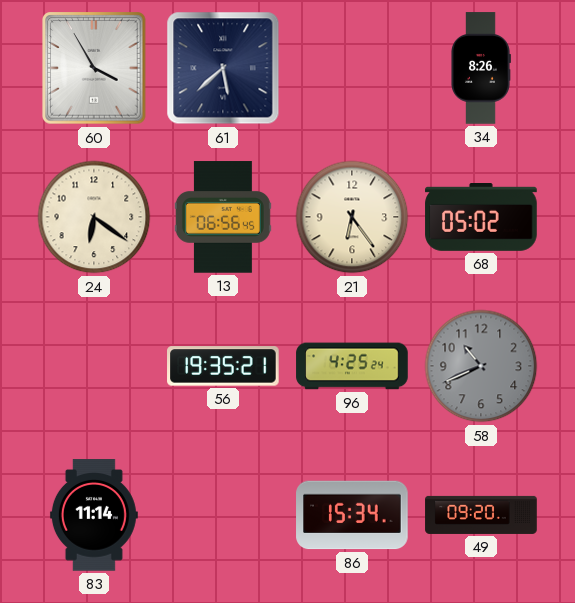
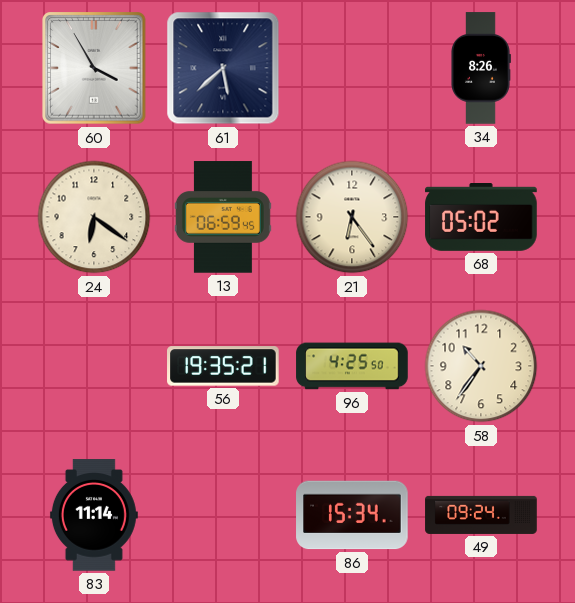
13: 06:56 -> 06:59 (223, 217)
96: 4:25:24 -> 4:25:50 (352, 366)
58: 10:41 -> 10:36 (481, 366)
58 dial: grey -> cream (481, 366)
49: 09:20 -> 09:24 (481, 515)
